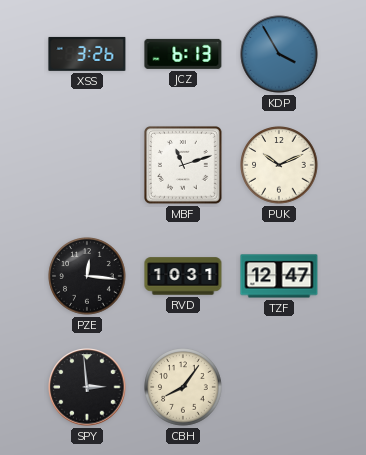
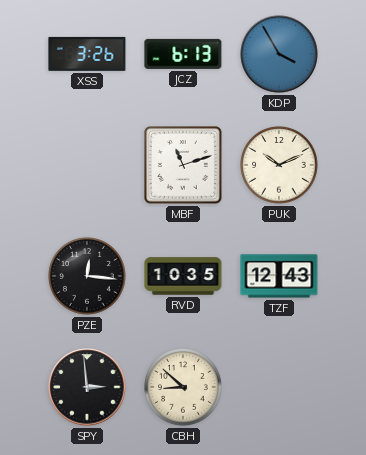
RVD: 10:31 -> 10:35 (183, 276)
TZF: 12:47 -> 12:43 (279, 276)
CBH: 8:06 -> 8:52 (183, 387)
